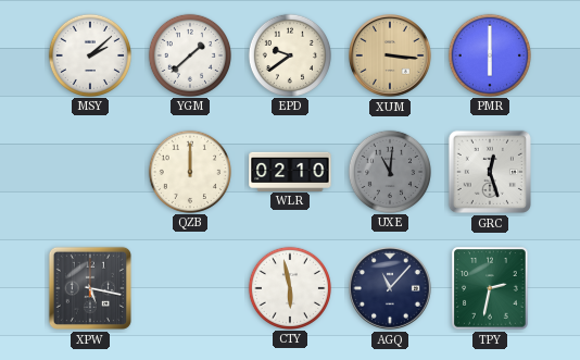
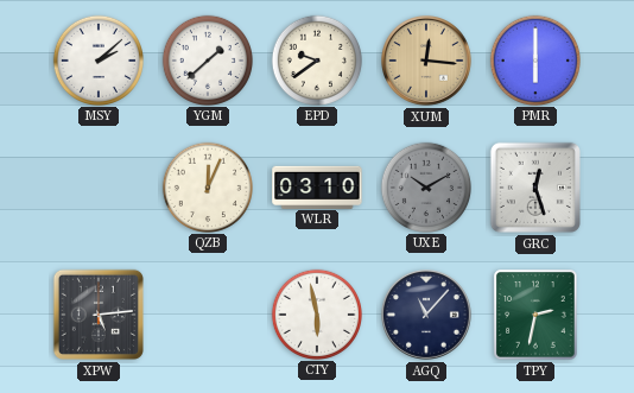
XUM: 3:16 -> 12:16 (427, 62)
QZB: 12:00 -> 12:04 (207, 186)
WLR: 02:10 -> 03:10 (317, 186)
UXE: 11:01 -> 10:10 (425, 186)
XPW: 5:17 -> 5:14 (99, 315)
